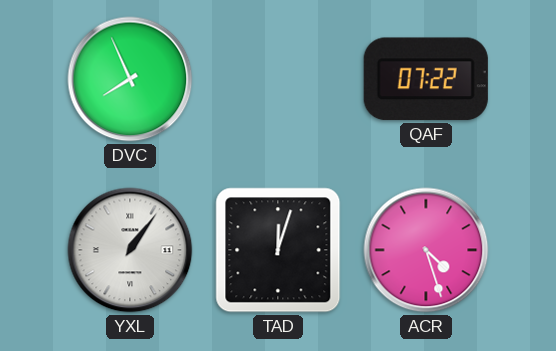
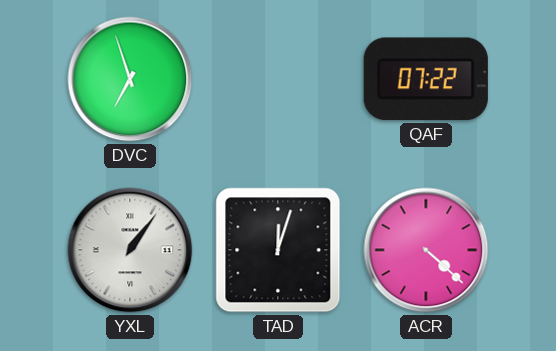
DVC: 7:56 -> 6:57 (130, 79)
ACR: 4:27 -> 4:22 (426, 250)
